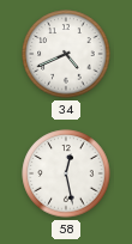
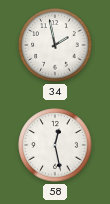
34: 4:41 -> 1:58 (55, 45)
